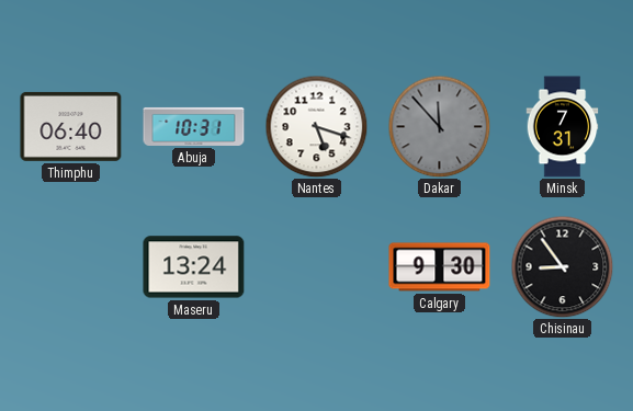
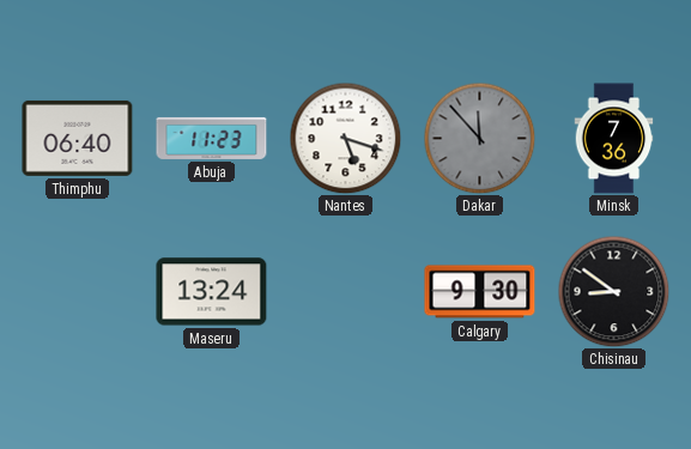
Abuja: 10:31 -> 11:23 (212, 138)
Minsk: 7:31 -> 7:36 (614, 139)
Chisinau: 8:54 -> 8:51 (613, 291)
